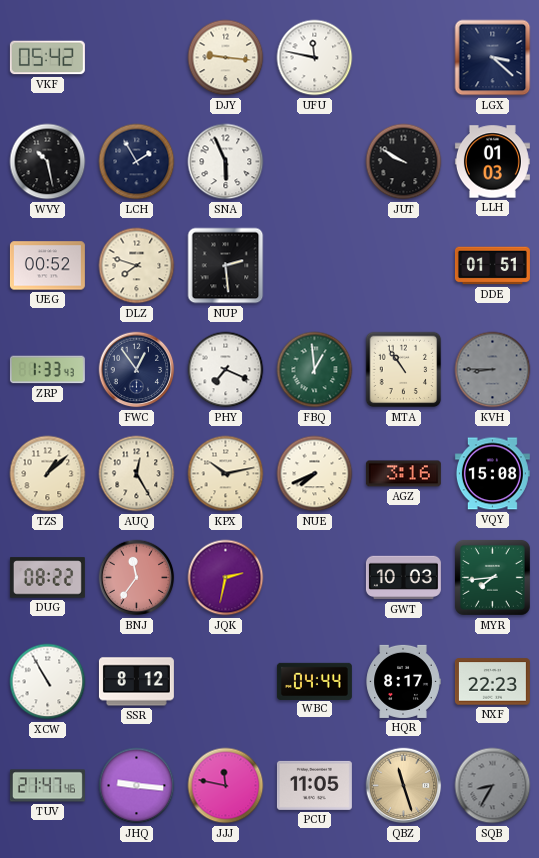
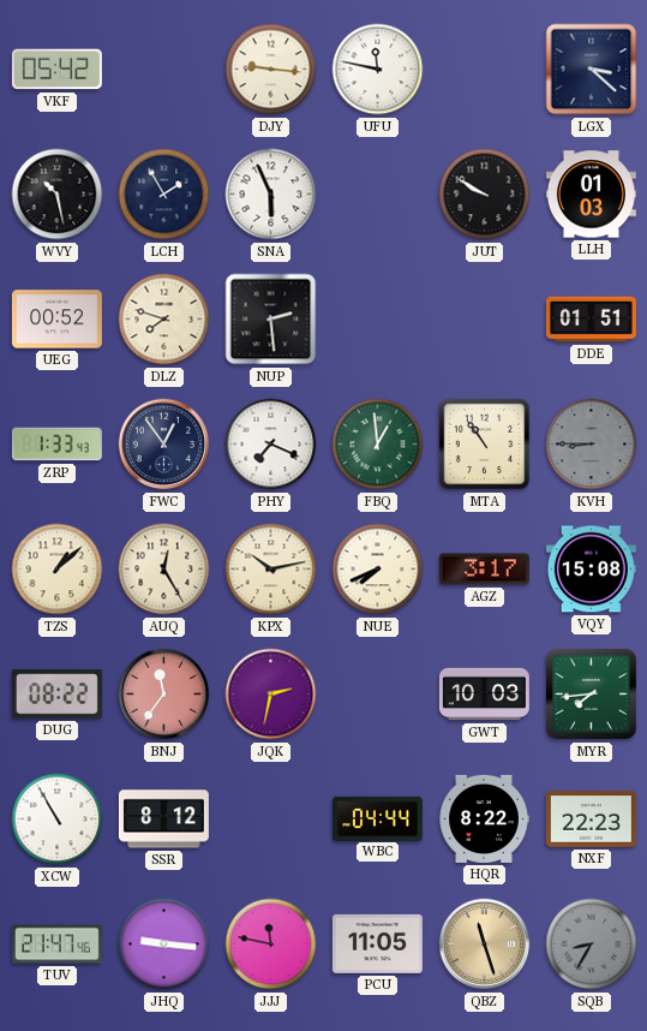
AGZ: 3:16 -> 3:17 (484, 570)
HQR: 8:17 -> 8:22 (484, 818)
